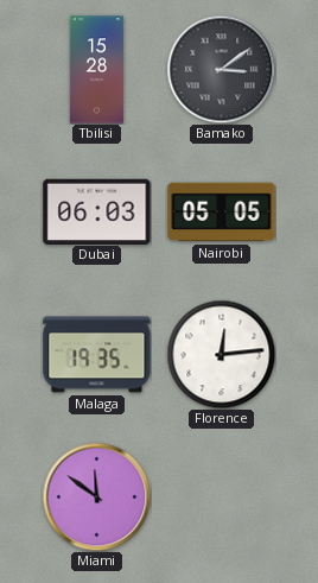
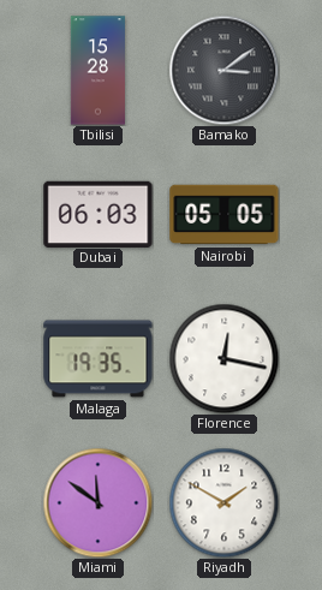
Florence: 12:14 -> 12:17 (223, 358)
Riyadh: none -> 1:50 (223, 502)
